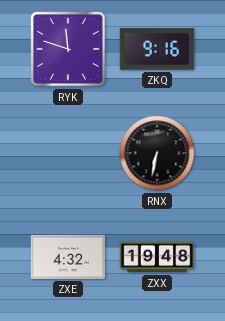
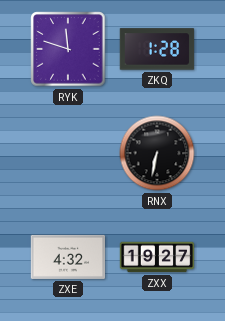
ZKQ: 9:16 -> 1:28 (157, 49)
ZXX: 19:48 -> 19:27 (157, 257)
